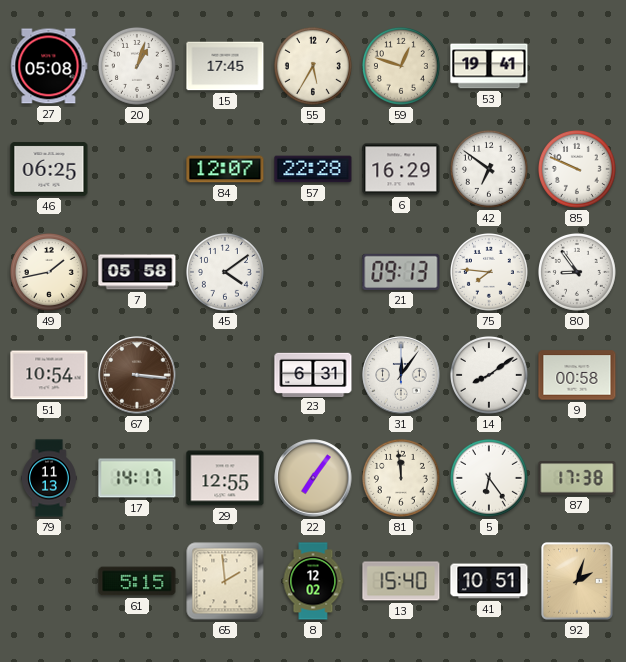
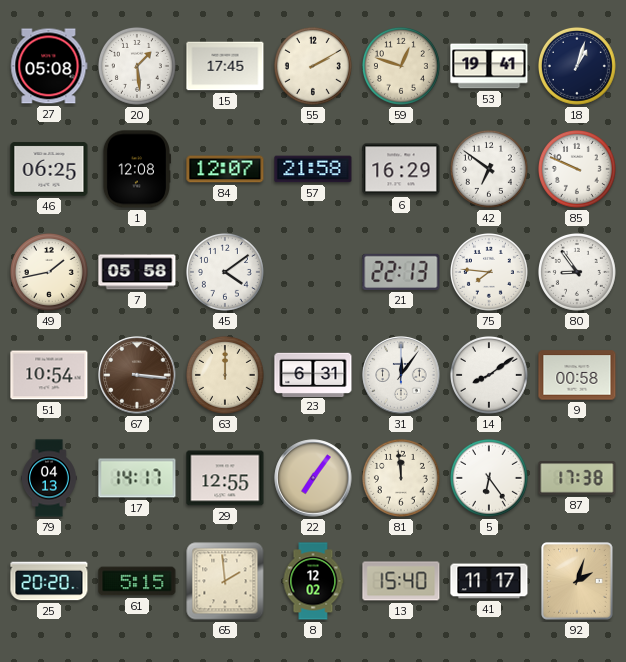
20: 1:03 -> 1:29 (137, 66)
55: 5:35 -> 2:10 (313, 66)
18: none -> 1:03 (577, 66)
1: none -> 12:08 (136, 169)
57: 22:28 -> 21:58 (313, 169)
21: 09:13 -> 22:13 (401, 272)
63: none -> 12:00 (225, 375)
79: 11:13 -> 04:13 (49, 478)
25: none -> 20:20 (49, 581)
41: 10:51 -> 11:17 (489, 581)
